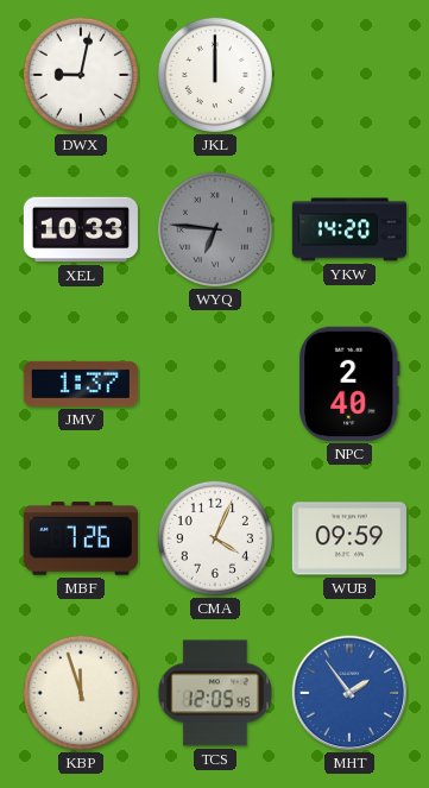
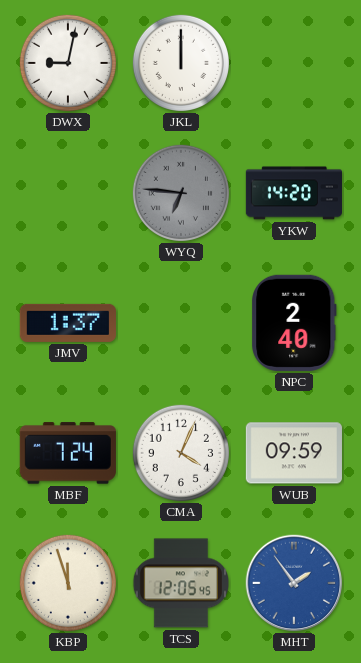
XEL: 10:33 -> none (80, 229)
MBF: 7:26 -> 7:24 (68, 453)
